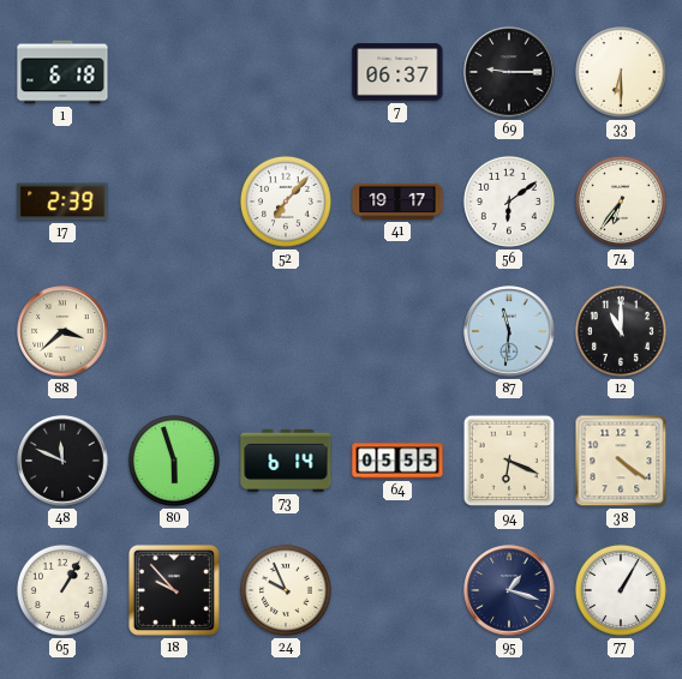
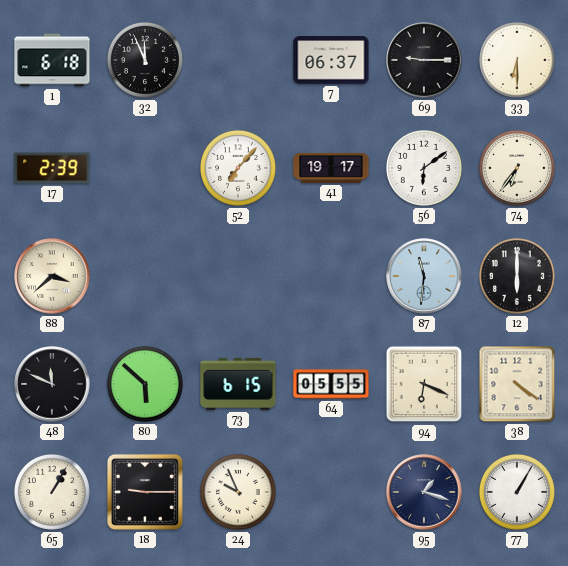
32: none -> 11:56 (145, 60)
12: 11:00 -> 6:00 (517, 276)
80: 5:57 -> 5:52 (145, 384)
73: 6:14 -> 6:15 (238, 384)
18: 9:53 -> 9:15 (145, 492)
